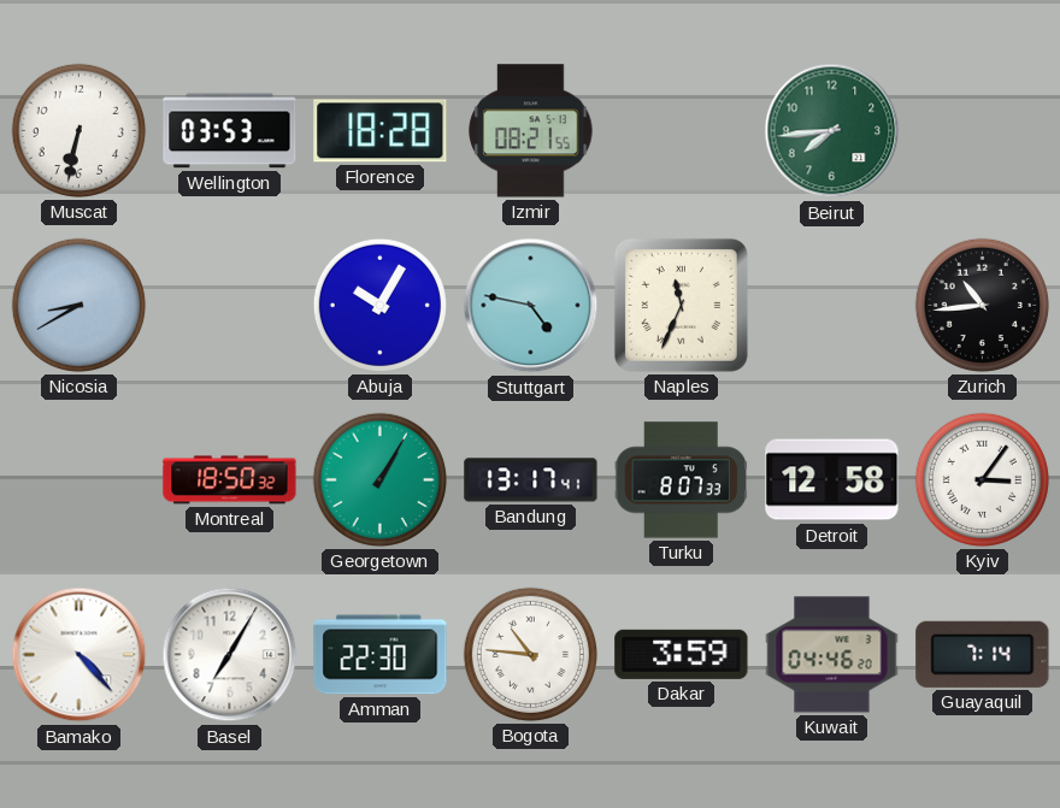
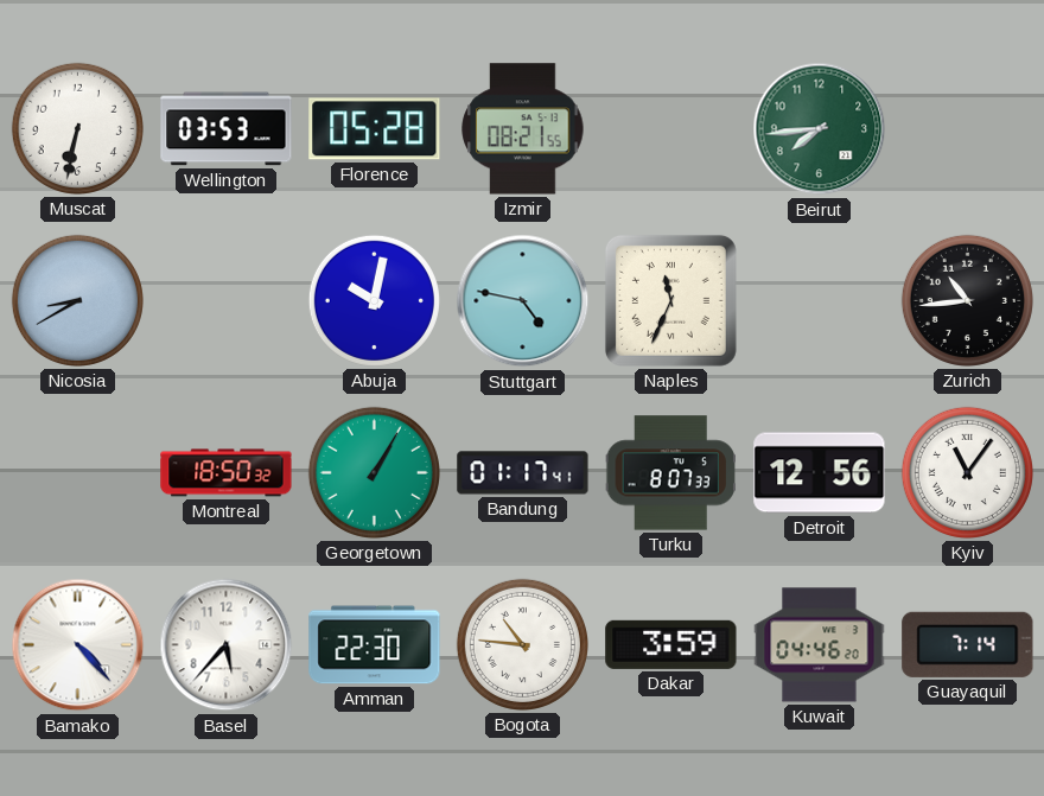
Florence: 18:28 -> 05:28 (375, 129)
Abuja: 10:05 -> 10:02 (374, 300)
Bandung: 13:17 -> 01:17 (523, 473)
Detroit: 12:58 -> 12:56 (820, 473)
Kyiv: 3:06 -> 11:06 (967, 472)
Basel: 7:05 -> 5:37 (227, 645)
